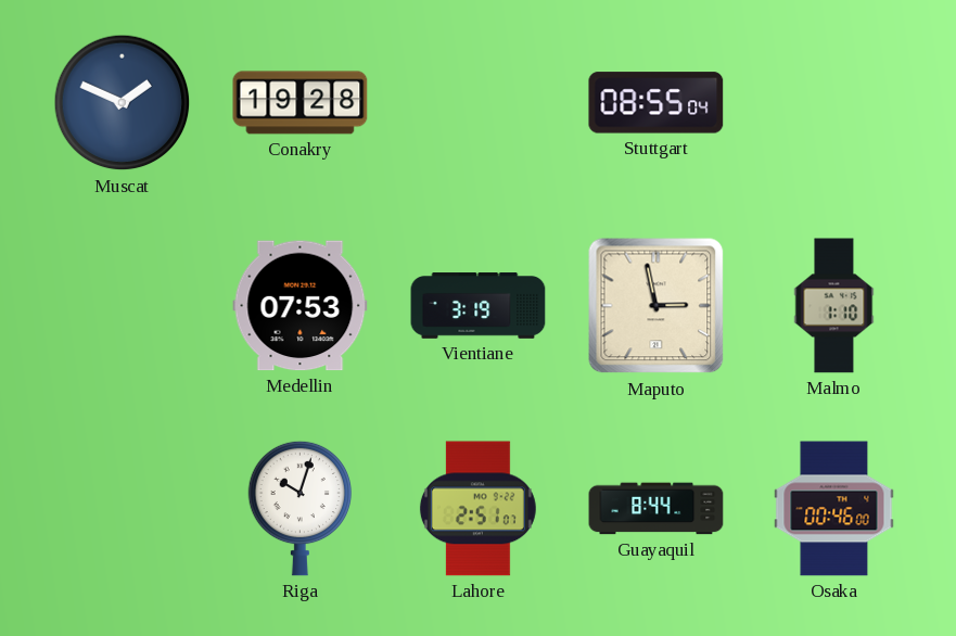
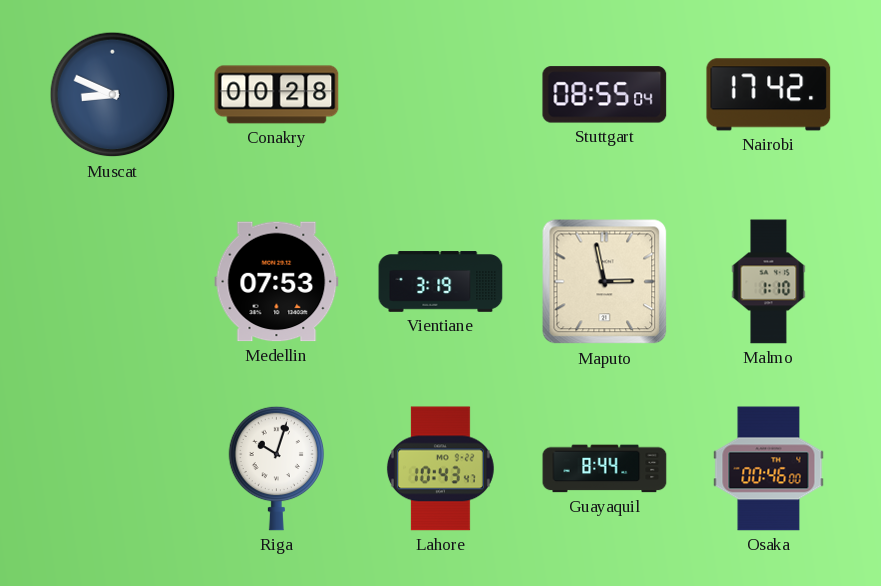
Muscat: 1:49 -> 8:49 (113, 95)
Conakry: 19:28 -> 00:28 (277, 95)
Nairobi: none -> 17:42 (769, 95)
Lahore: 2:51 -> 10:43 (440, 469)
